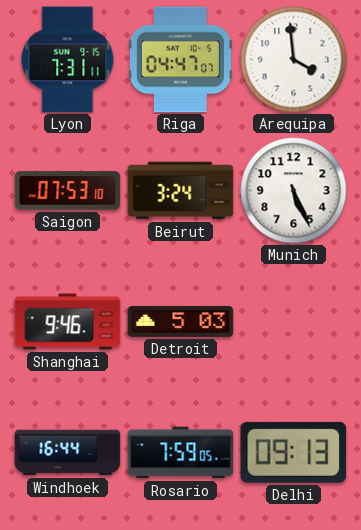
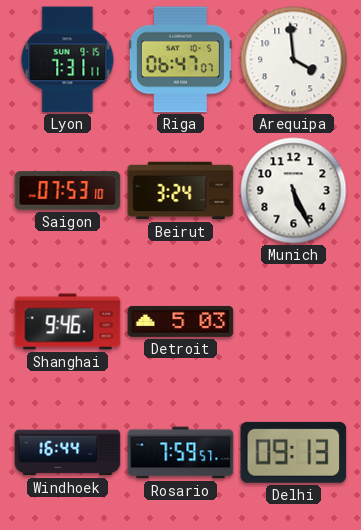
Riga: 04:47 -> 06:47 (180, 60)
Rosario: 7:59:05 -> 7:59:57 (181, 453)
